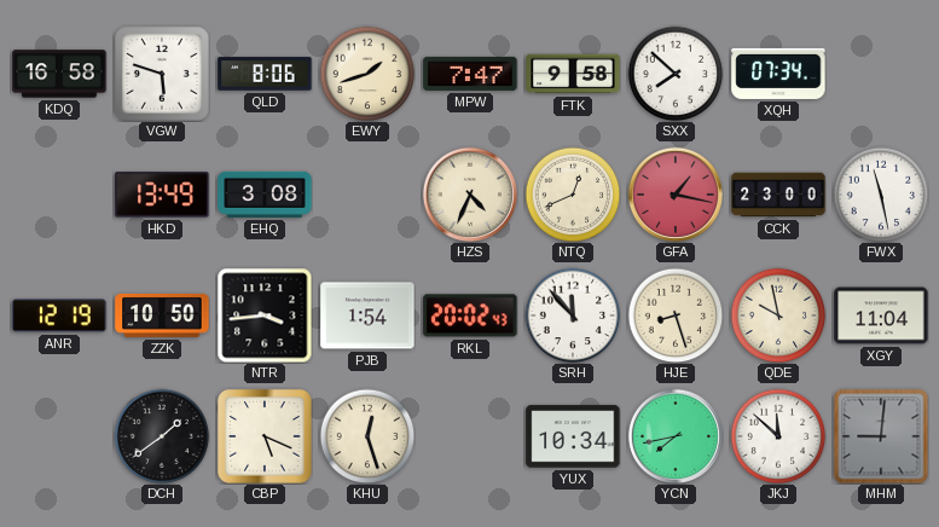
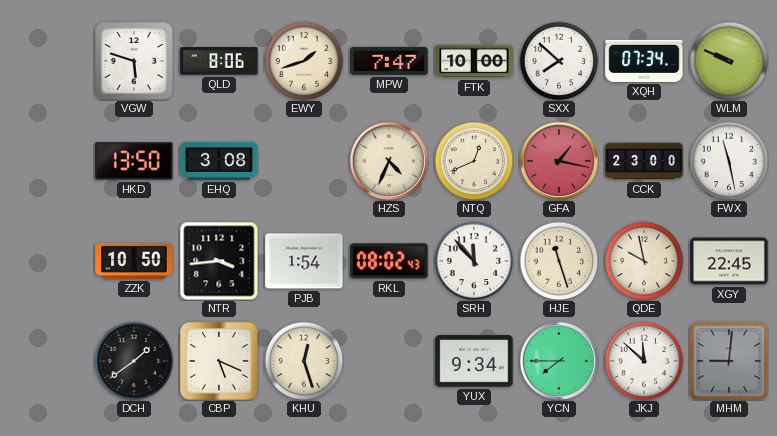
KDQ: 16:58 -> none (59, 74)
FTK: 9:58 -> 10:00 (474, 61)
WLM: none -> 9:49 (729, 61)
HKD: 13:49 -> 13:50 (134, 161)
ANR: 12:19 -> none (59, 315)
RKL: 20:02 -> 08:02 (389, 261)
HJE: 8:27 -> 11:27 (559, 261)
XGY: 11:04 -> 22:45 (729, 261)
YUX: 10:34 -> 9:34 (474, 361)
YCN: 7:43 -> 7:45 (559, 361)
